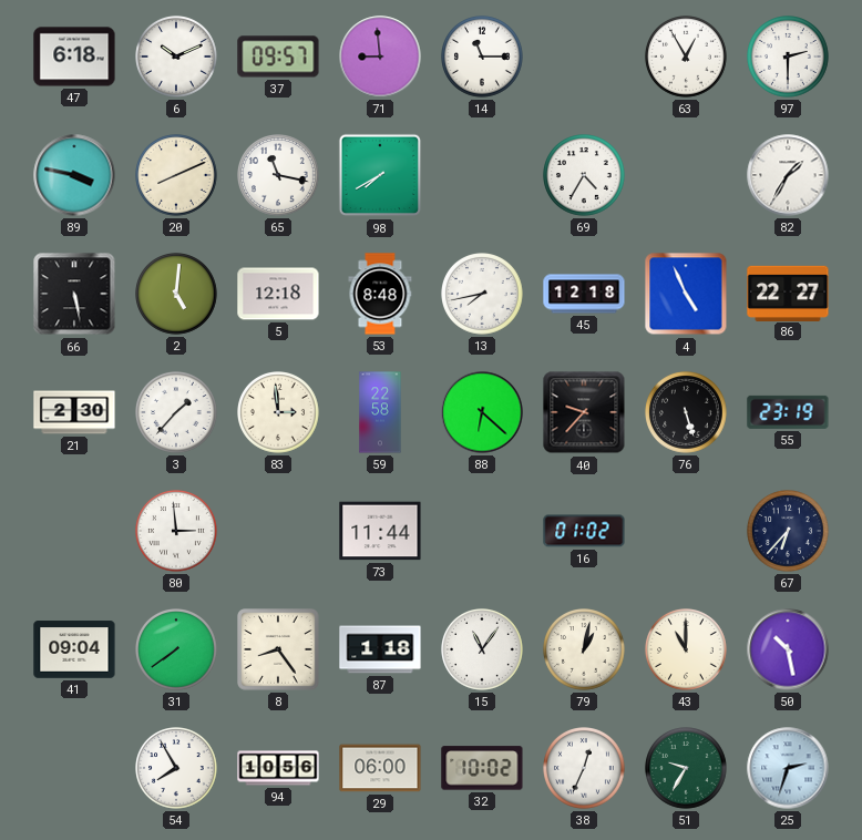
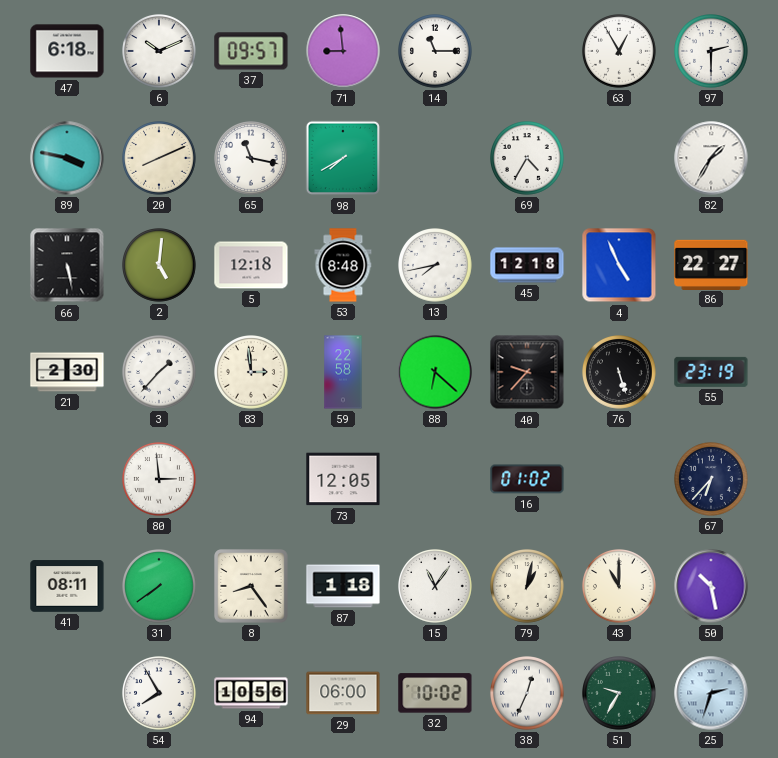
73: 11:44 -> 12:05 (343, 479)
41: 09:04 -> 08:11 (67, 586)
